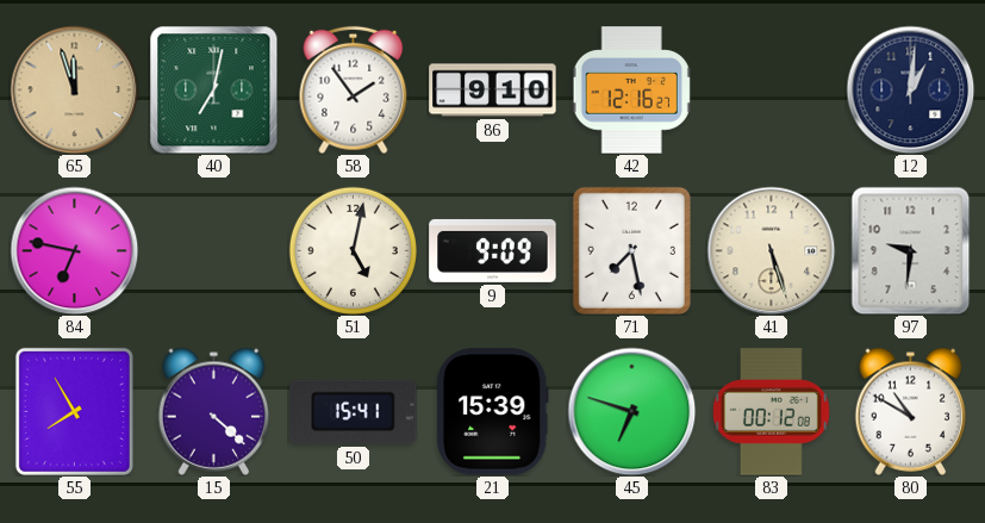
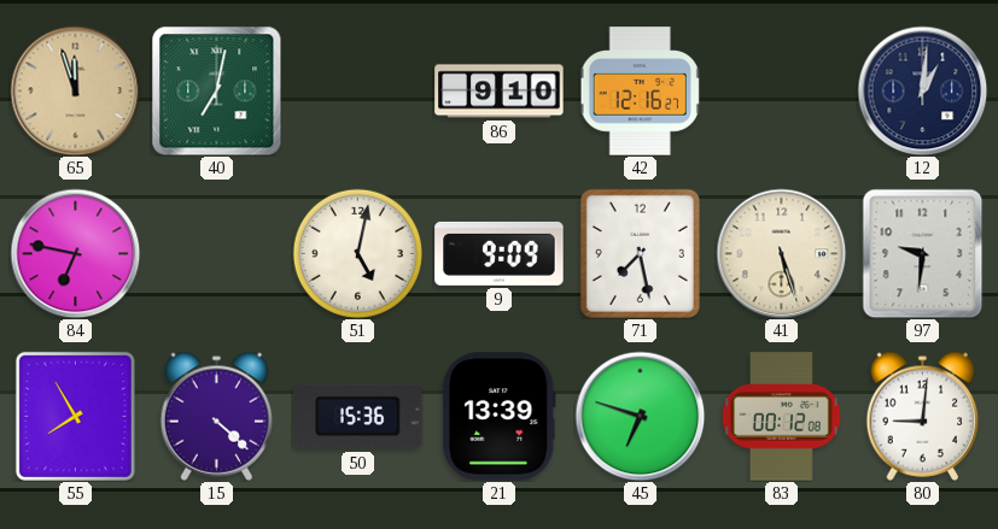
58: 1:54 -> none (354, 89)
50: 15:41 -> 15:36 (358, 417)
21: 15:39 -> 13:39 (500, 417)
80: 10:50 -> 9:01 (923, 416)
